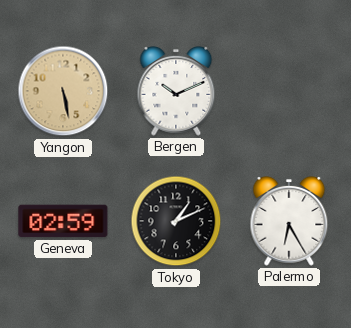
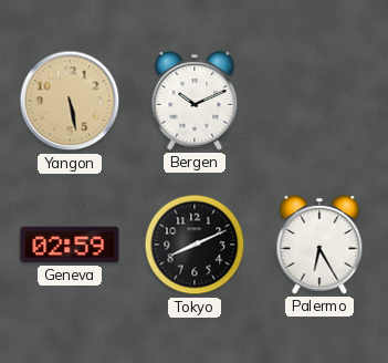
Tokyo: 1:11 -> 8:11 (195, 245)
